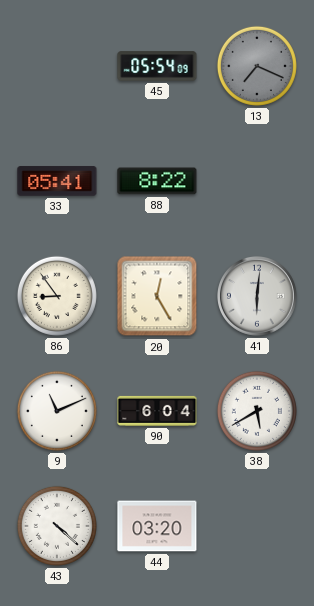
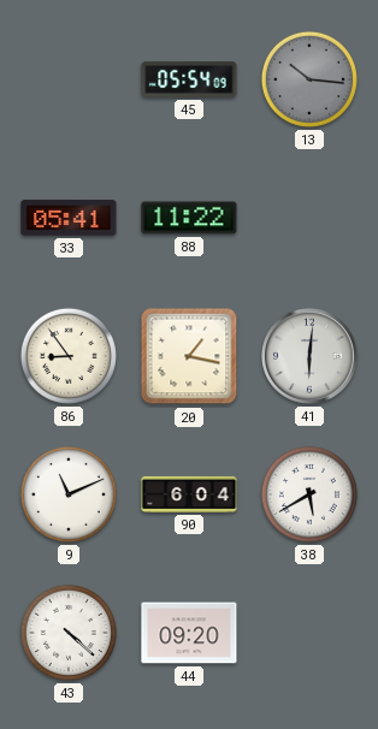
13: 7:19 -> 10:16 (309, 79)
88: 8:22 -> 11:22 (189, 218)
20: 12:25 -> 1:17 (189, 356)
44: 03:20 -> 09:20 (189, 633)
